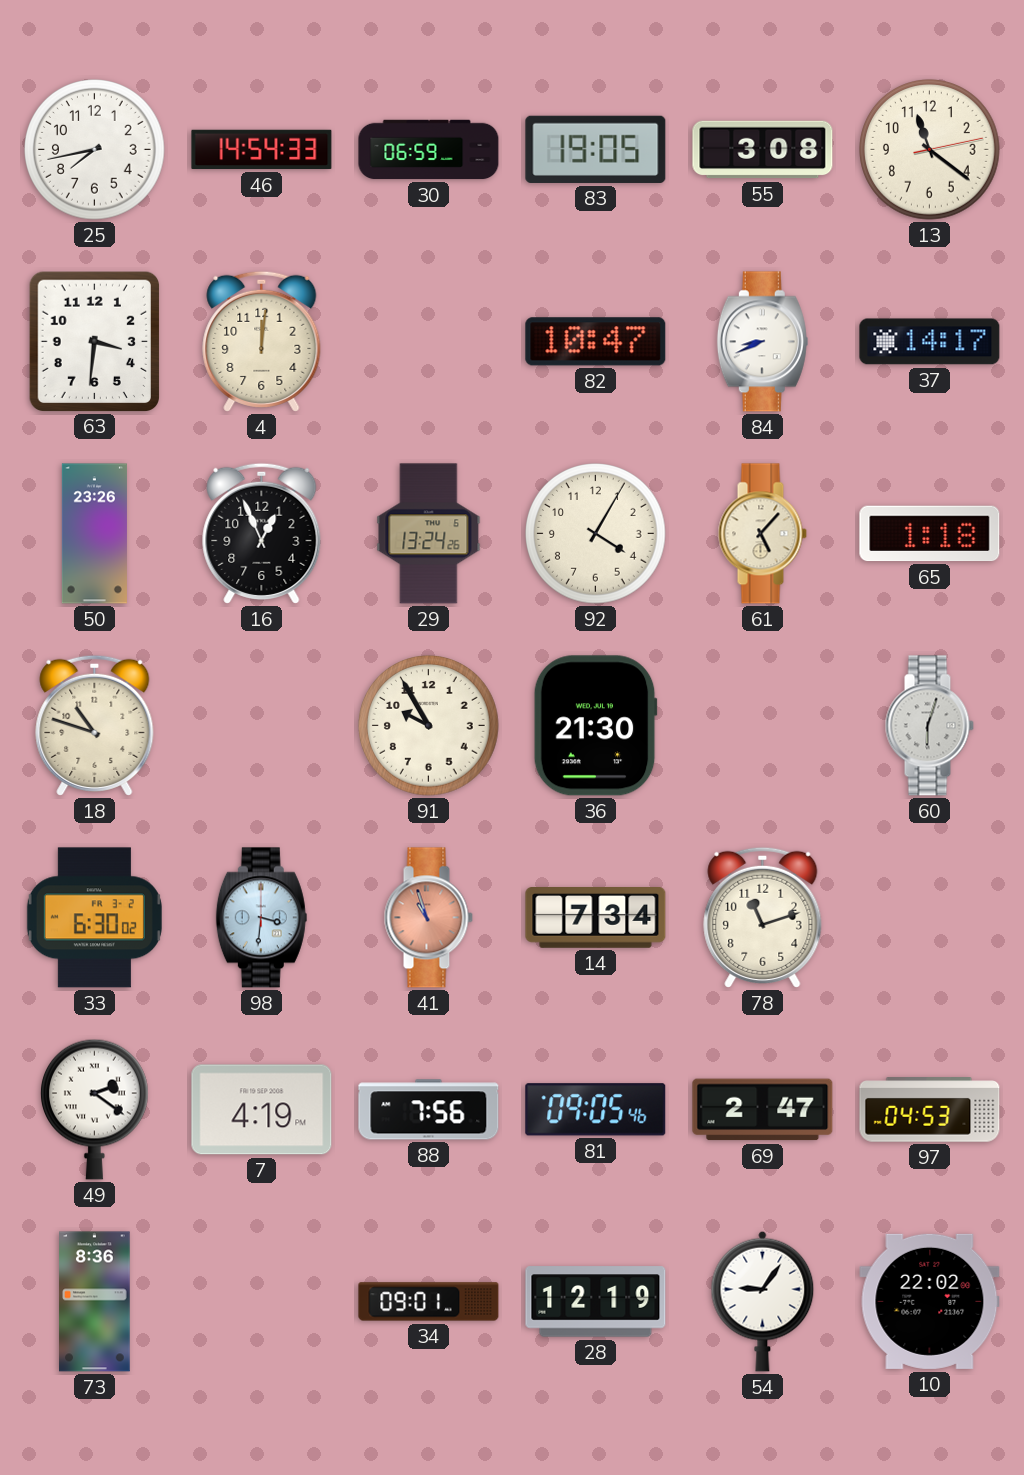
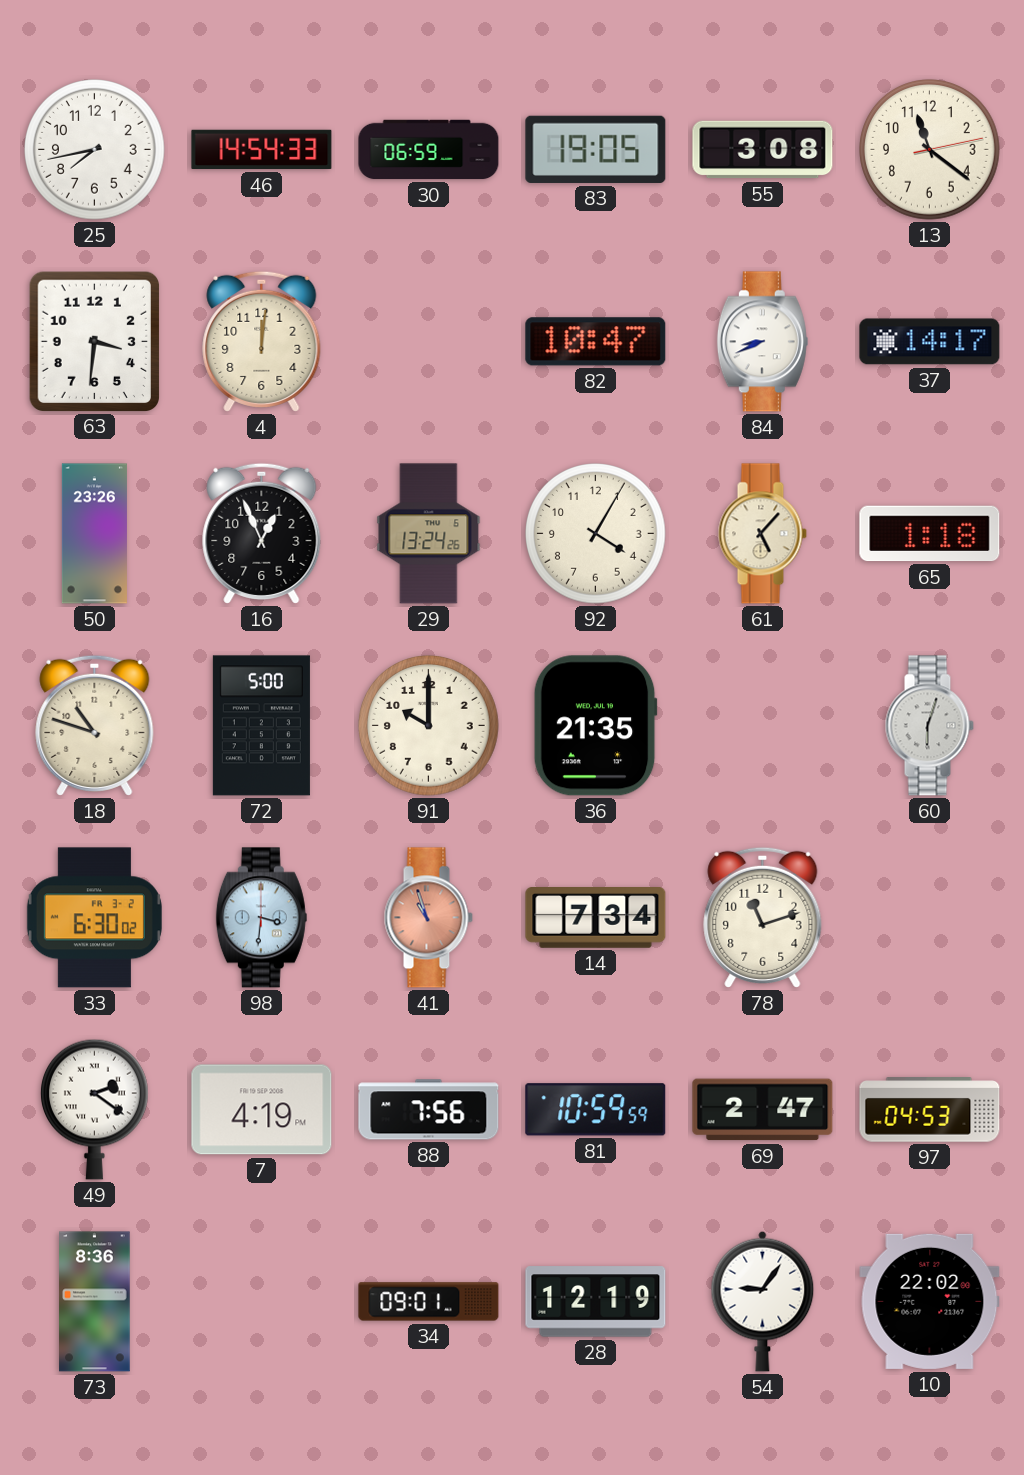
72: none -> 5:00 (261, 726)
91: 9:55 -> 10:00 (429, 726)
36: 21:30 -> 21:35 (595, 726)
81: 09:05 -> 10:59 (596, 1110)
